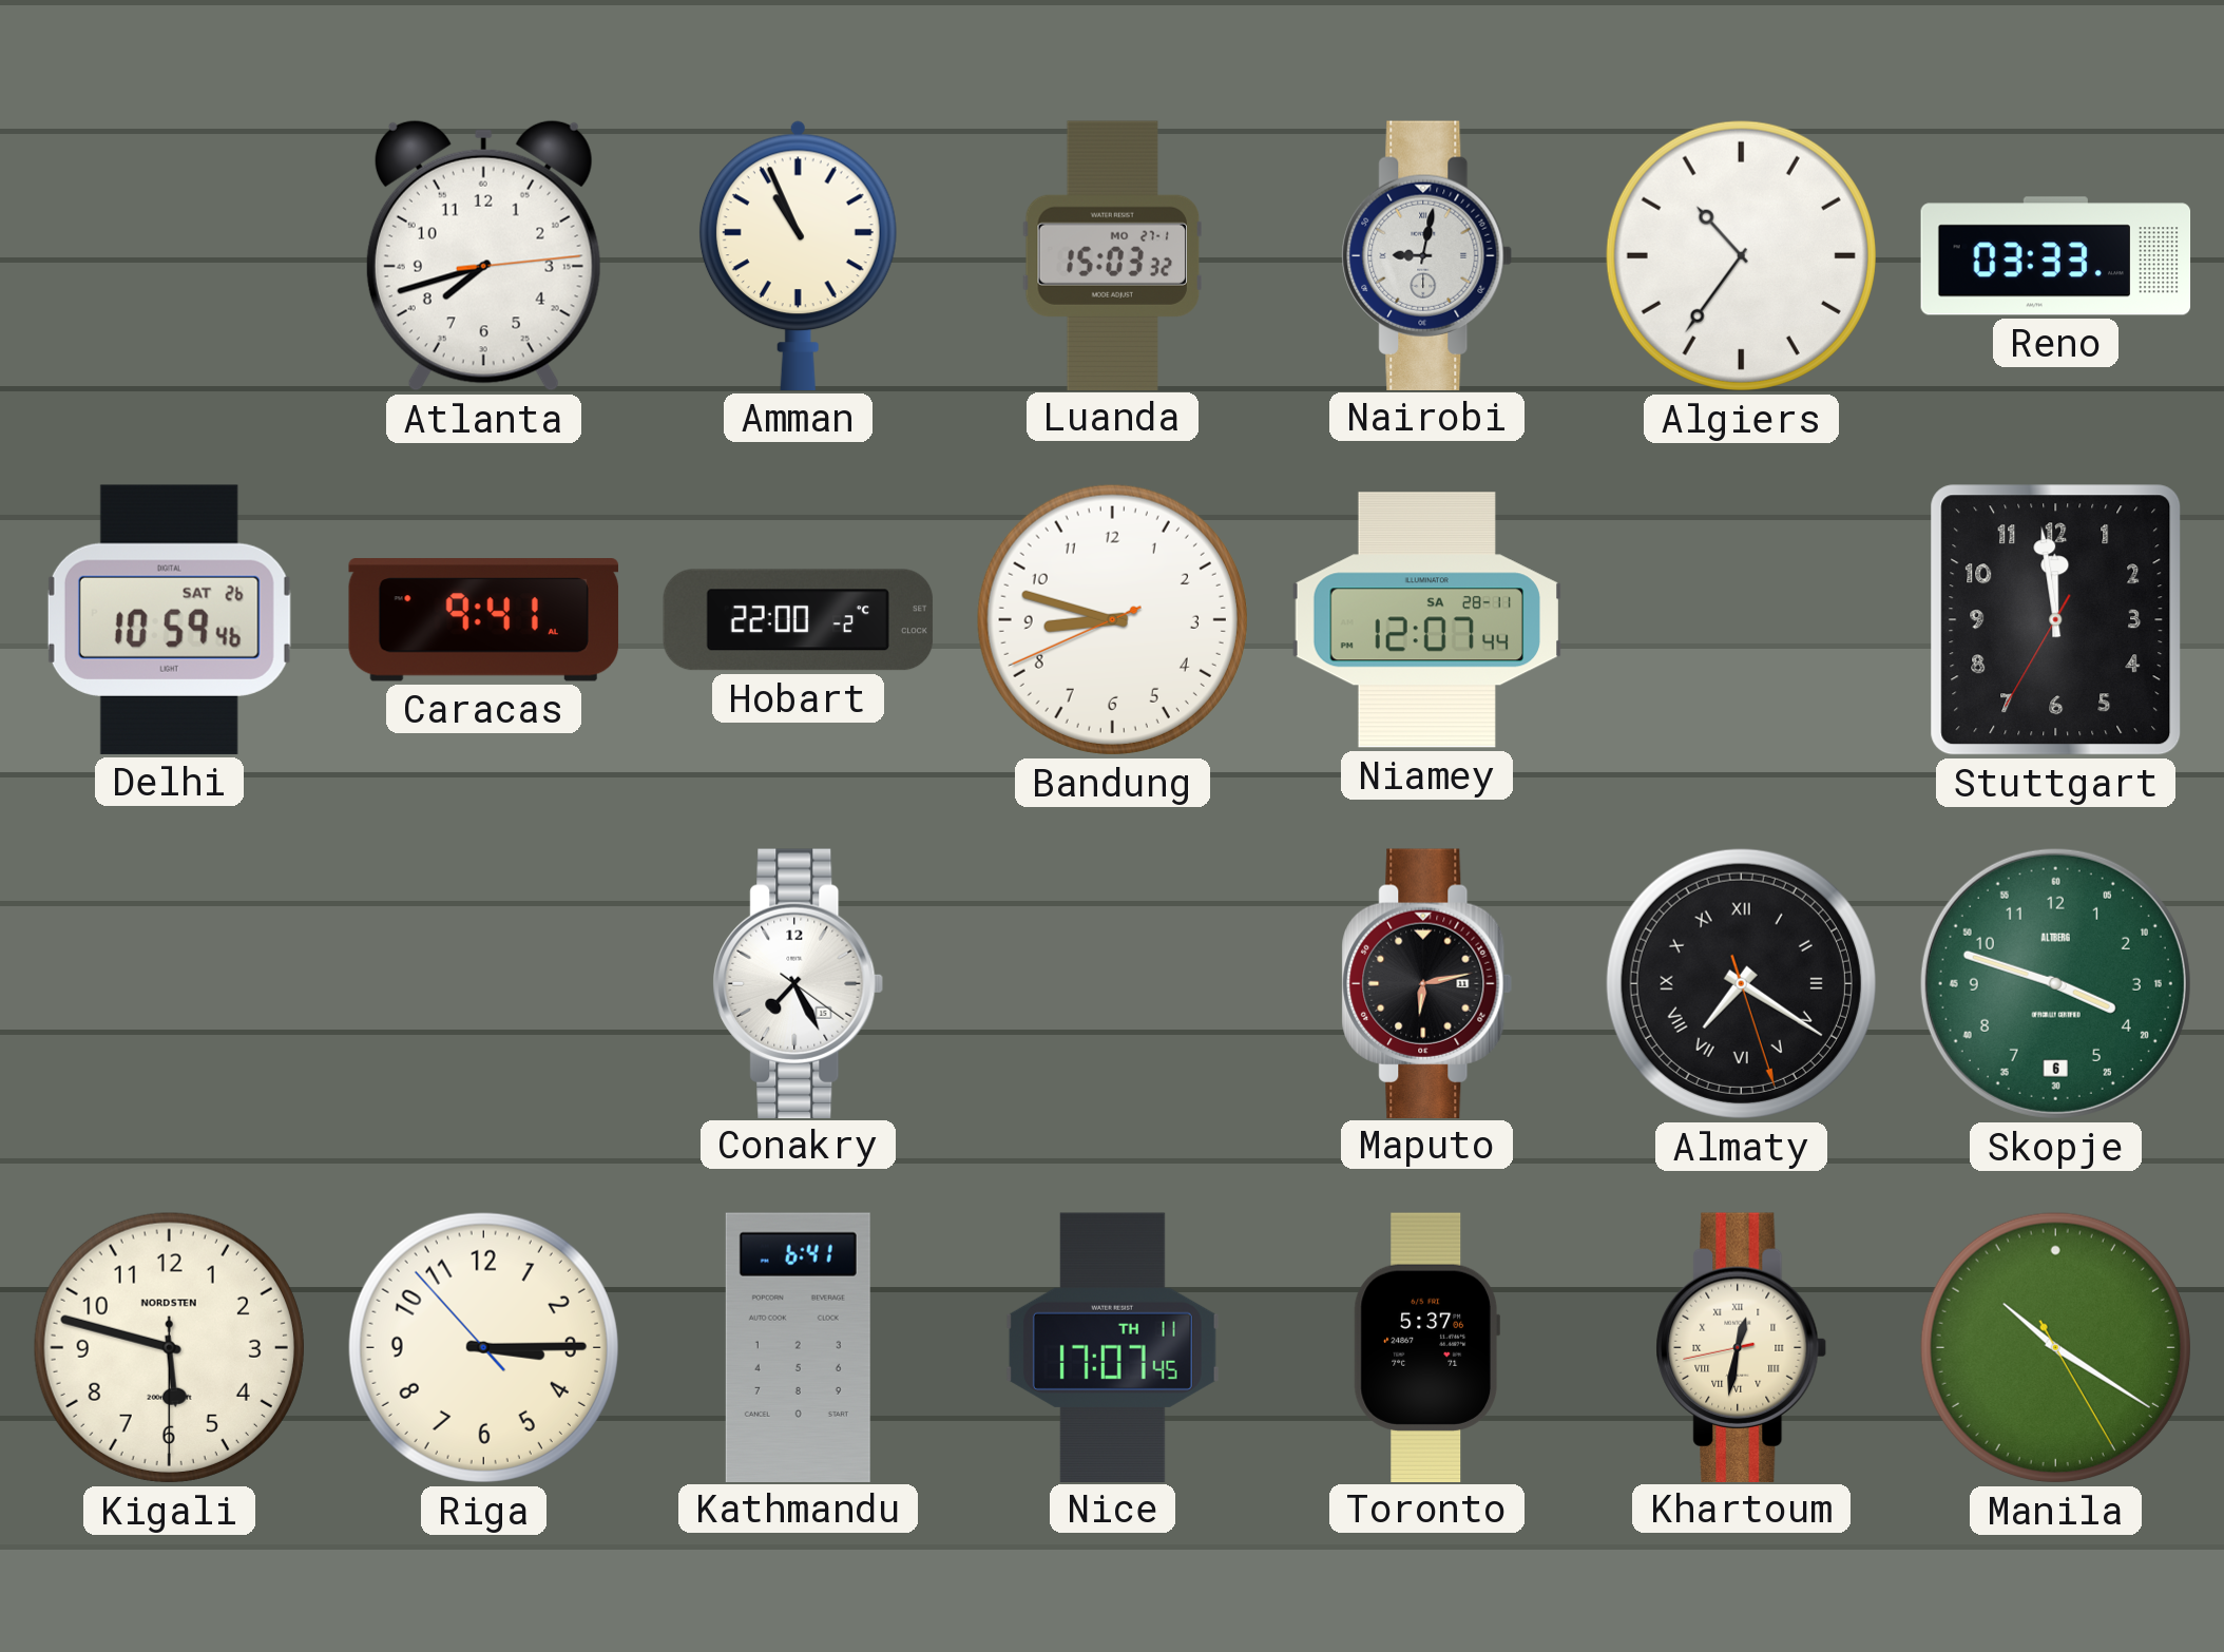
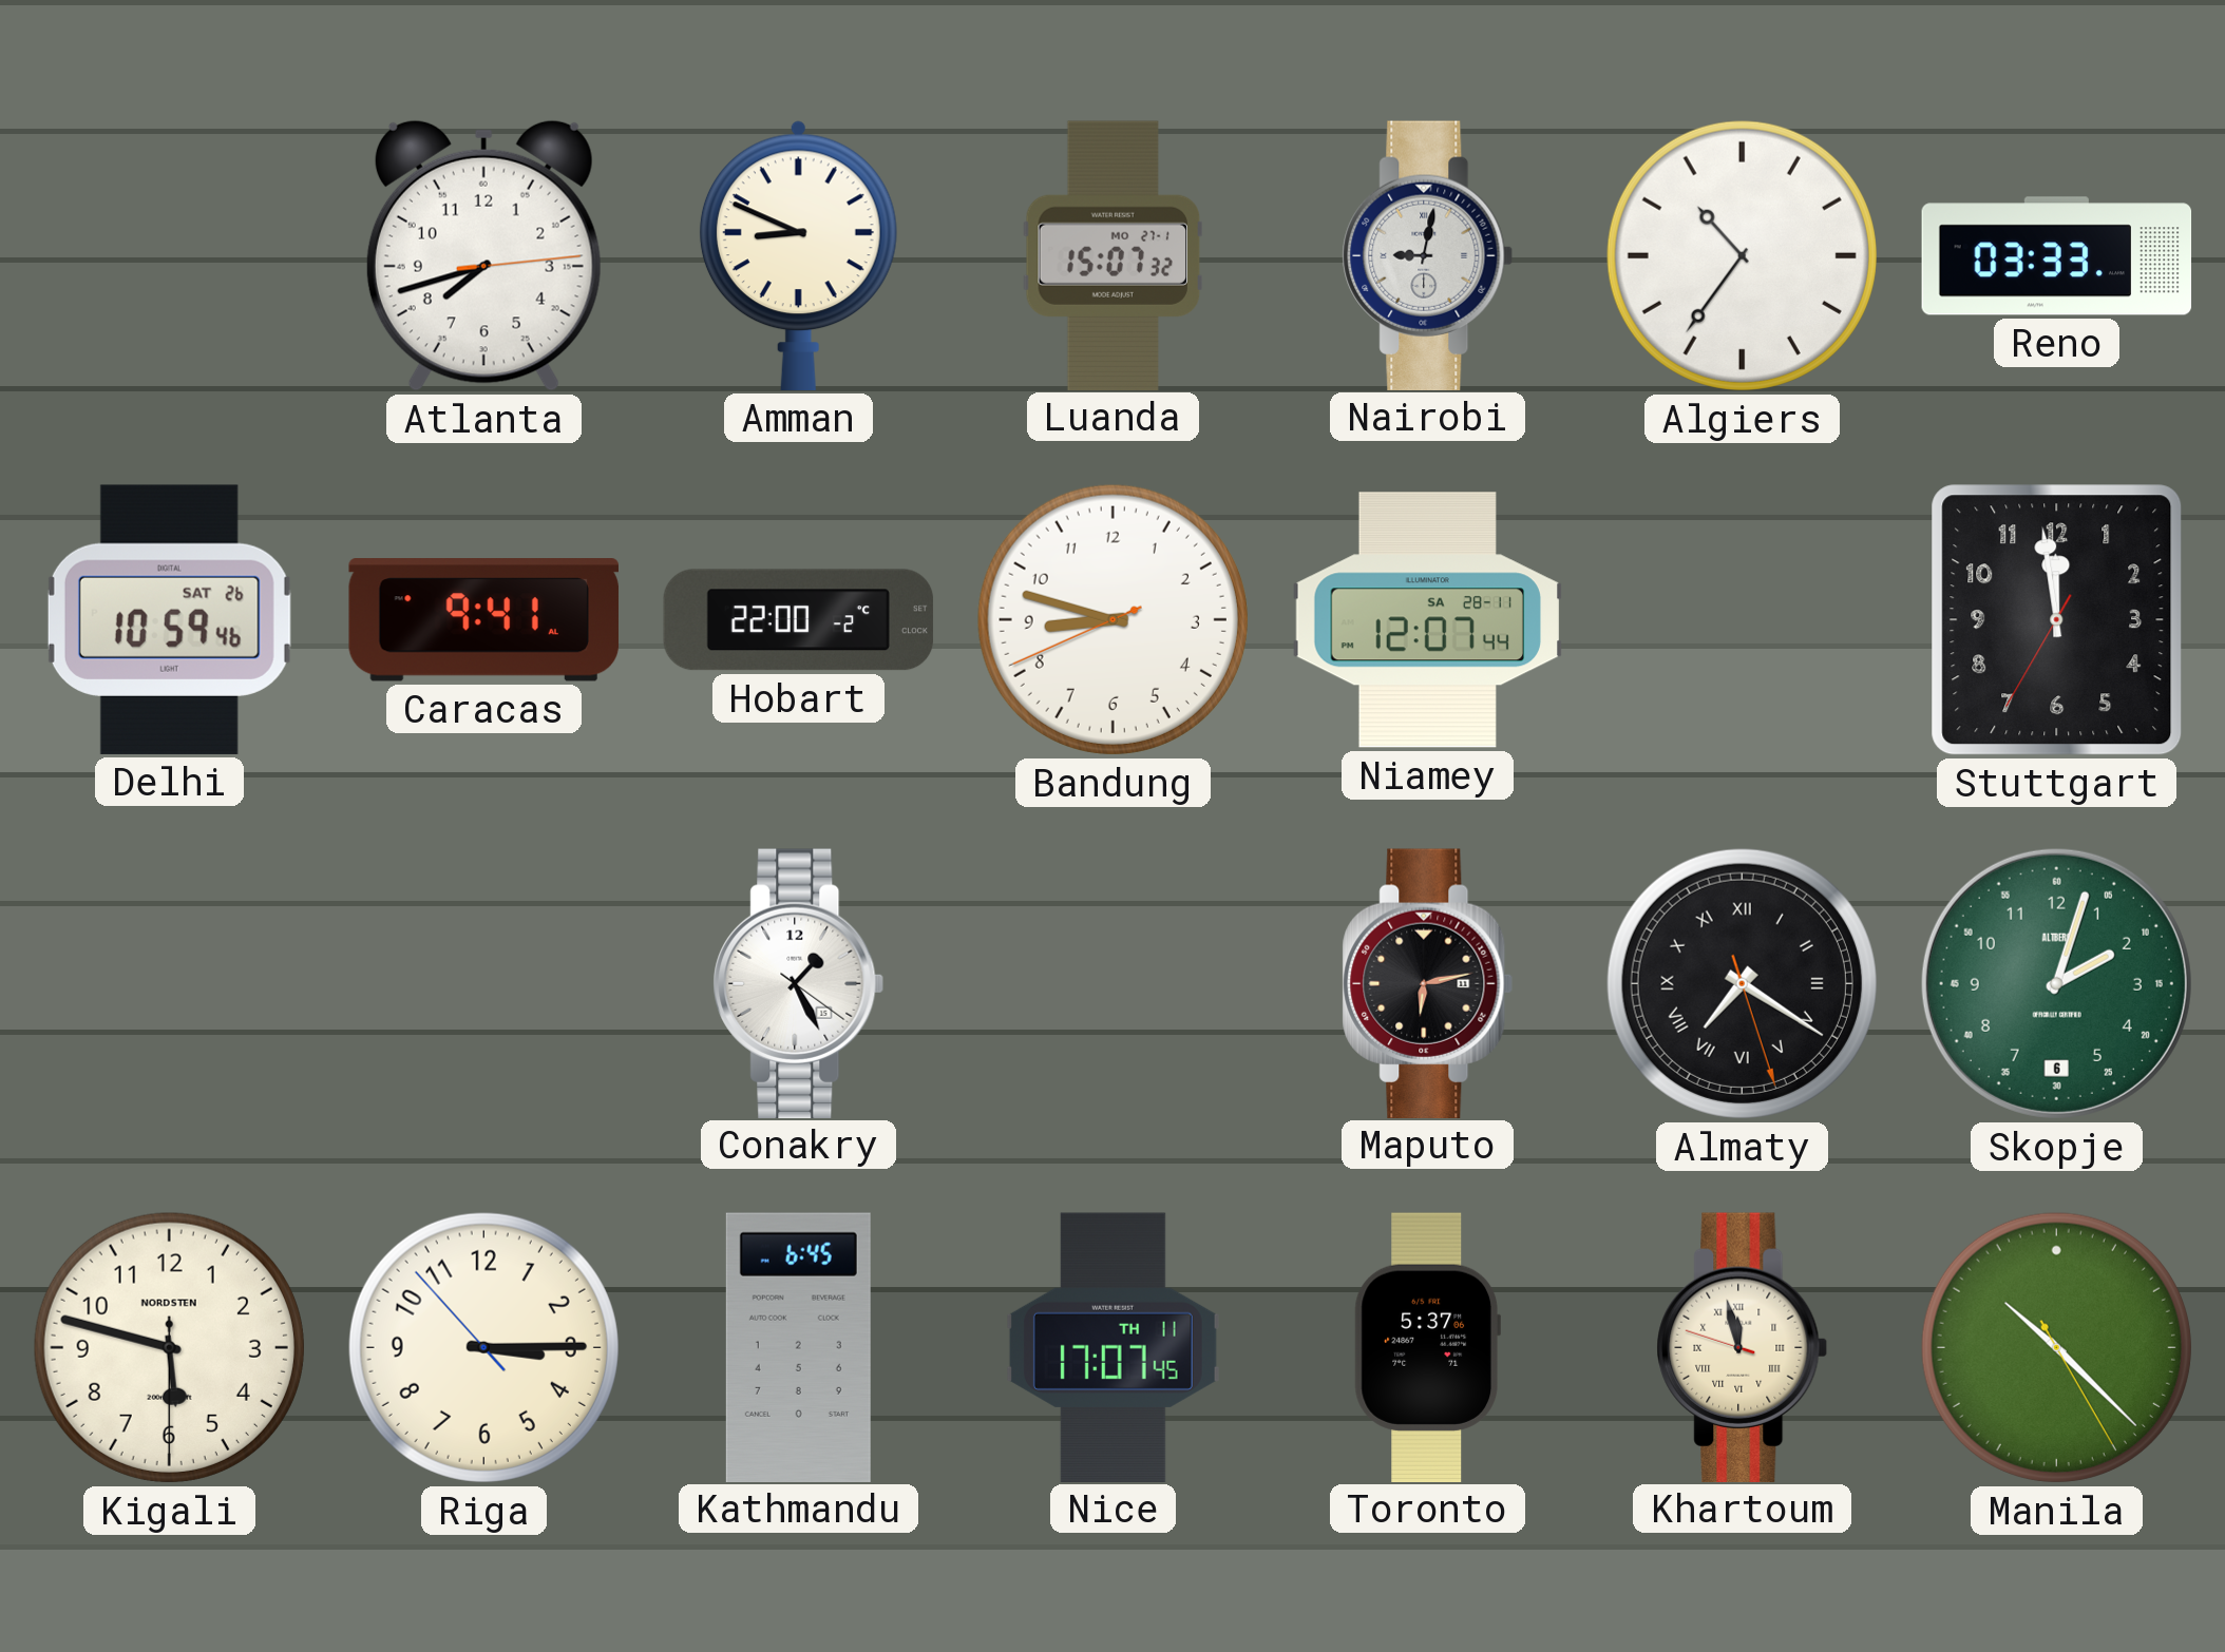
Amman: 10:56 -> 8:49 (798, 255)
Luanda: 15:03 -> 15:07 (1112, 255)
Conakry: 7:25 -> 1:25 (799, 983)
Skopje: 3:48 -> 2:03 (2056, 983)
Kathmandu: 6:41 -> 6:45 (798, 1347)
Khartoum: 12:31 -> 11:57 (1743, 1347)
Manila: 10:20 -> 10:22 (2056, 1347)
